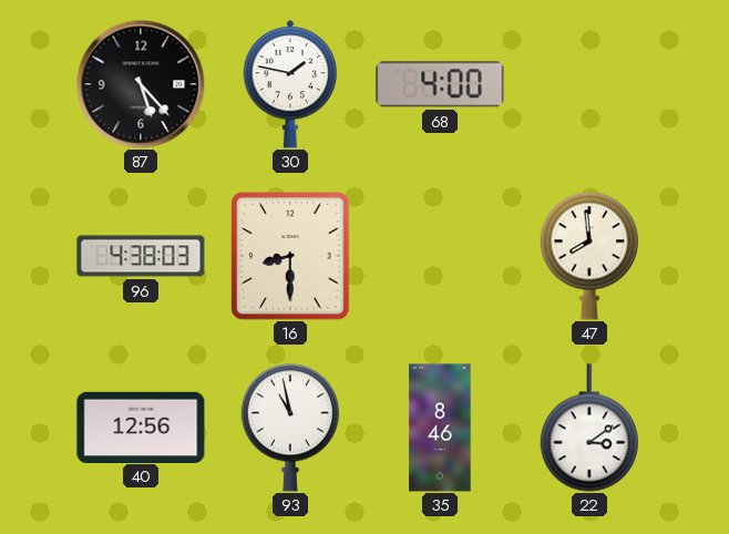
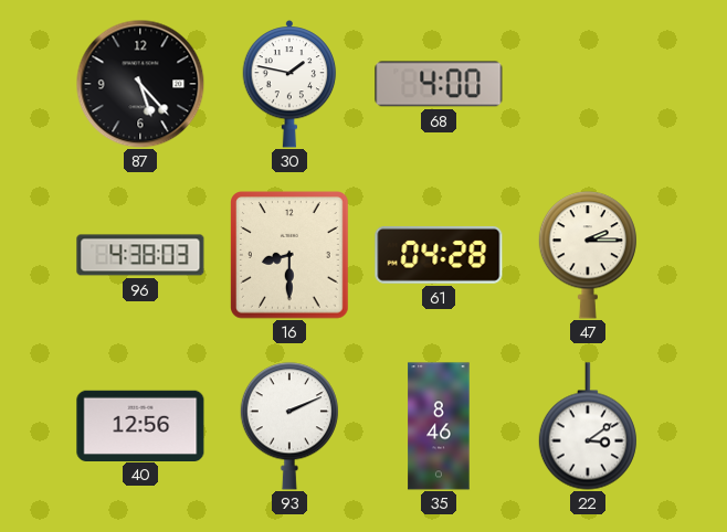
61: none -> 04:28 (439, 255)
47: 7:59 -> 2:15 (588, 255)
93: 10:58 -> 2:11 (289, 426)
